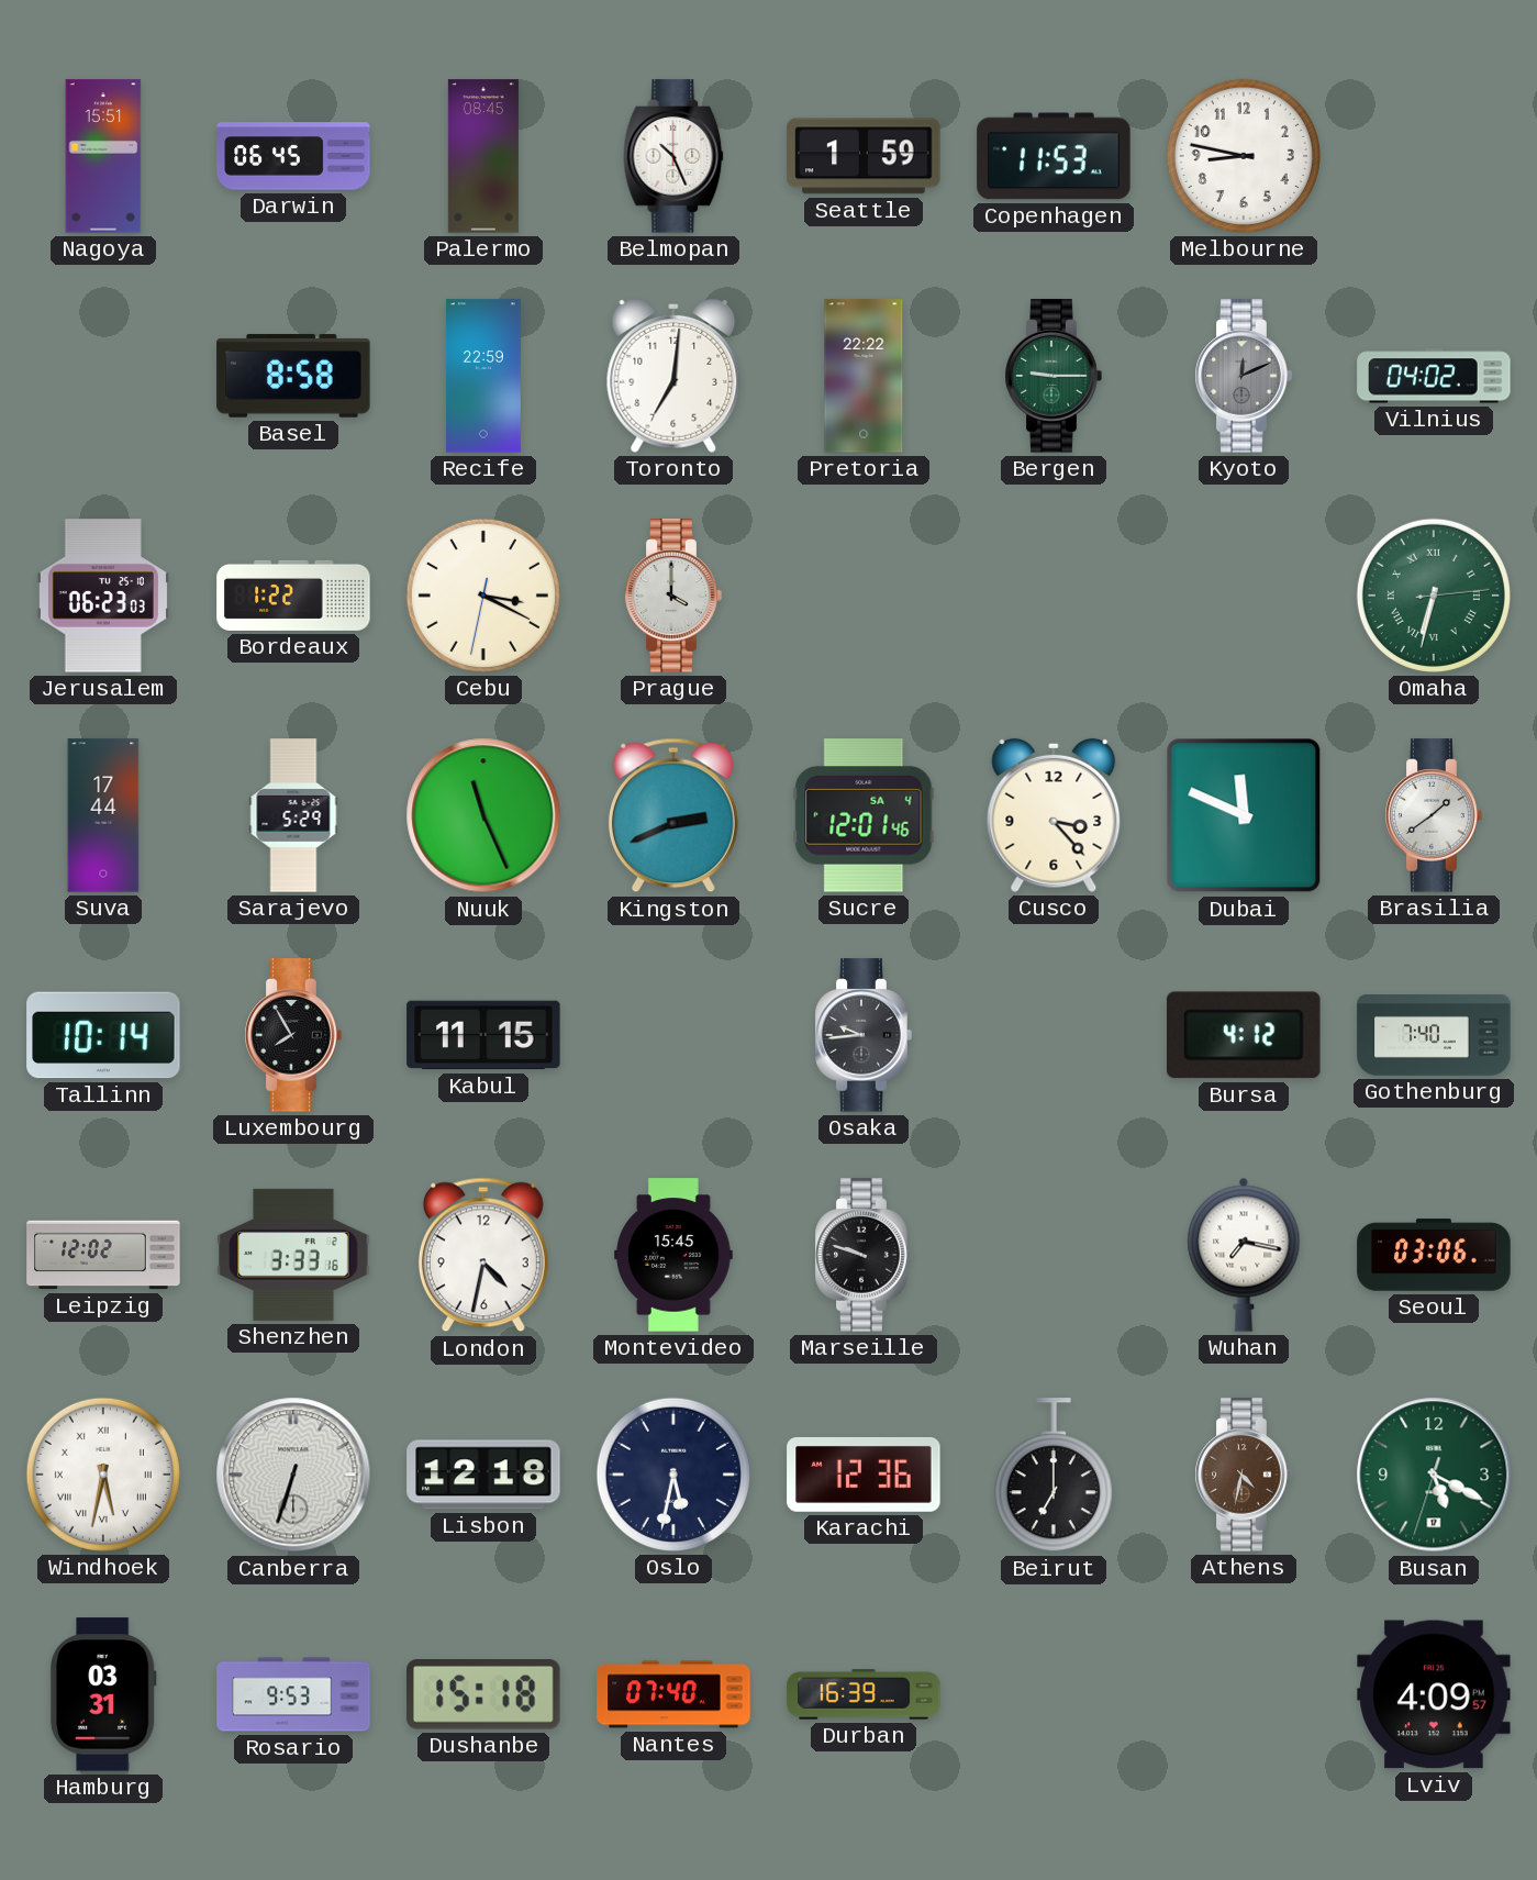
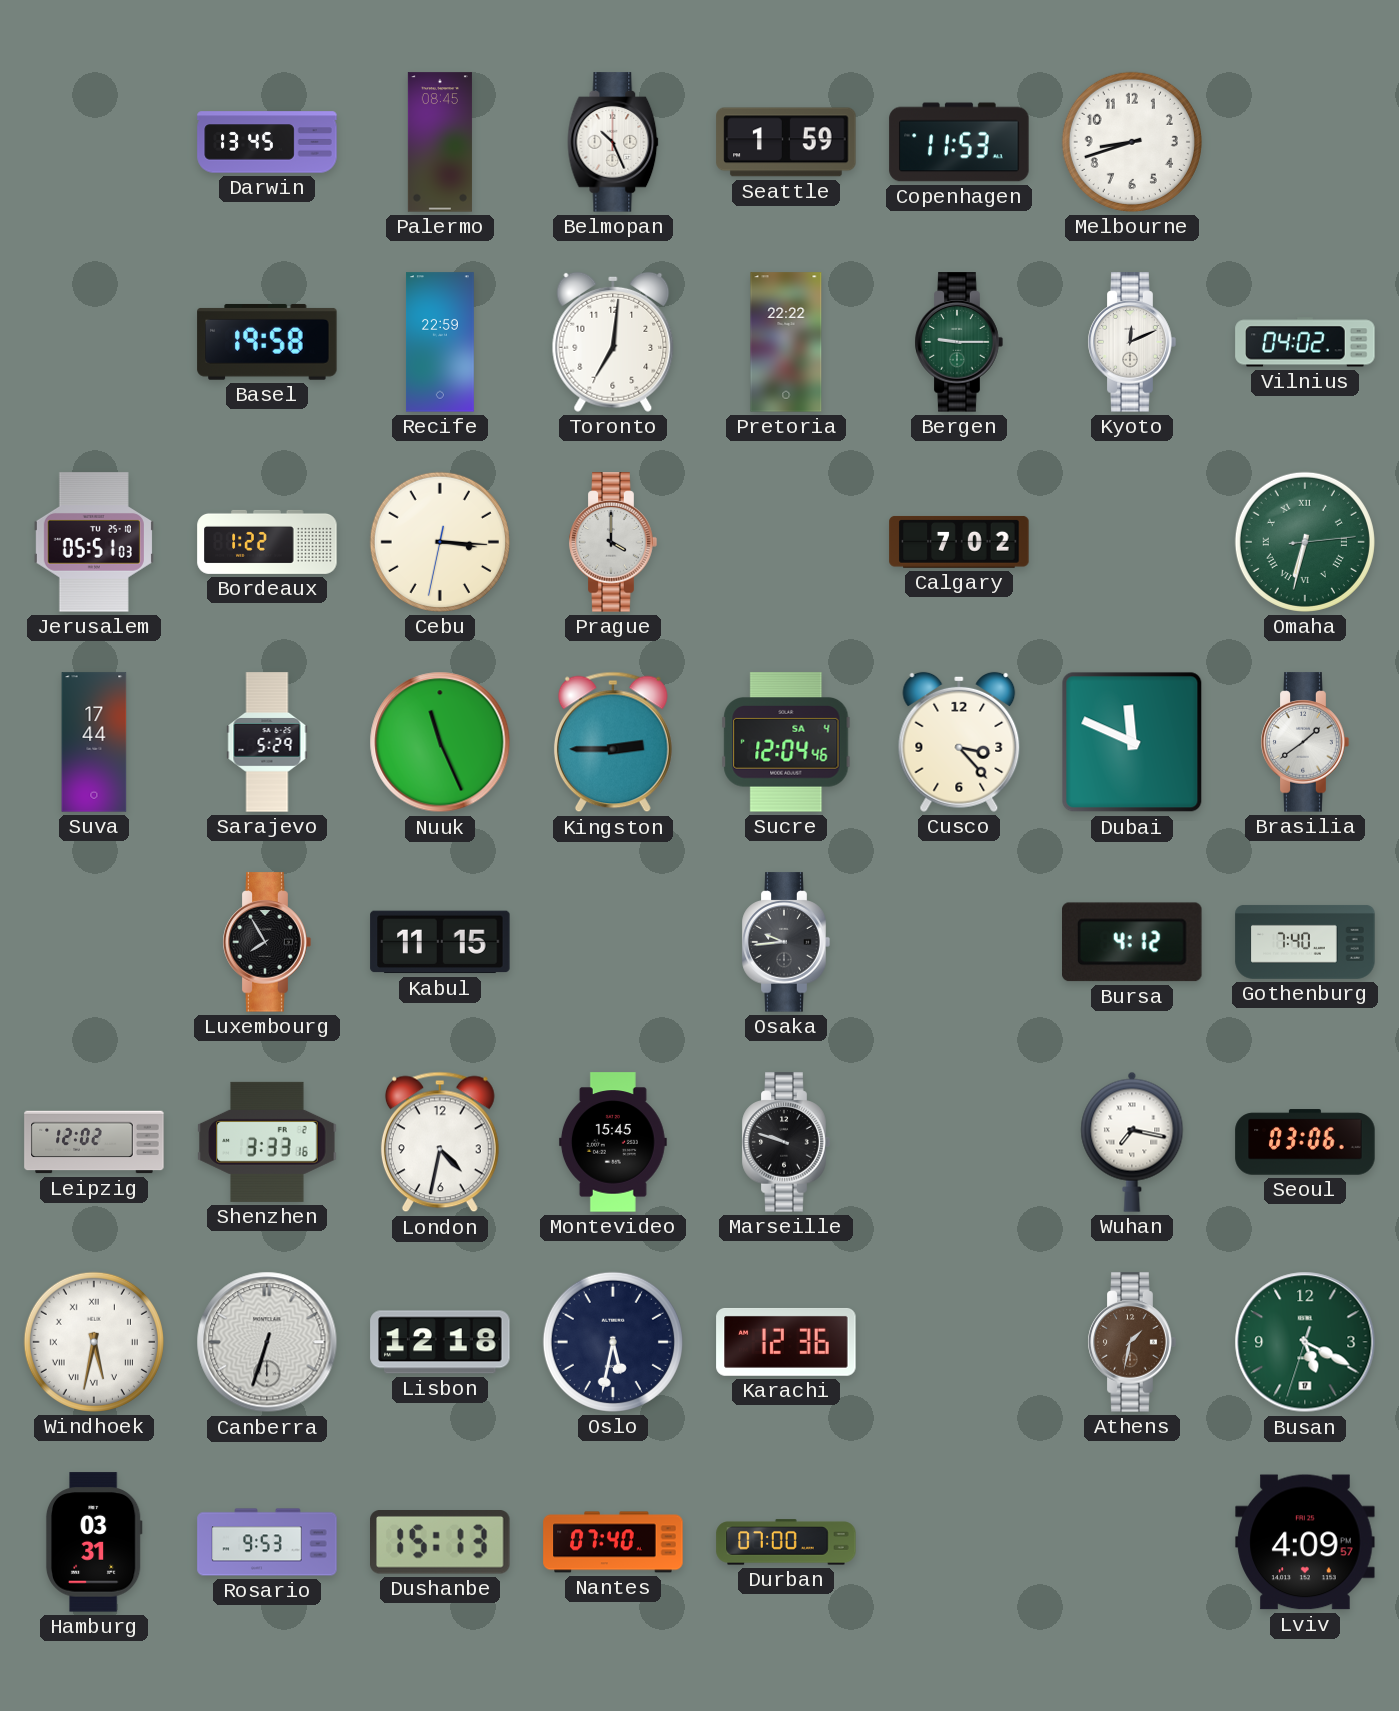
Nagoya: 15:51 -> none (103, 156)
Darwin: 06:45 -> 13:45 (267, 142)
Melbourne: 8:47 -> 8:42 (1132, 142)
Basel: 8:58 -> 19:58 (267, 342)
Kyoto dial: grey -> white (1132, 342)
Jerusalem: 06:23 -> 05:51 (94, 542)
Cebu: 3:19 -> 3:15 (440, 542)
Calgary: none -> 7:02 (959, 542)
Kingston: 2:41 -> 2:45 (613, 742)
Sucre: 12:01 -> 12:04 (786, 742)
Tallinn: 10:14 -> none (103, 1035)
Beirut: 7:00 -> none (1054, 1476)
Athens: 4:32 -> 1:32 (1132, 1342)
Dushanbe: 15:18 -> 15:13 (440, 1543)
Durban: 16:39 -> 07:00 (786, 1542)
